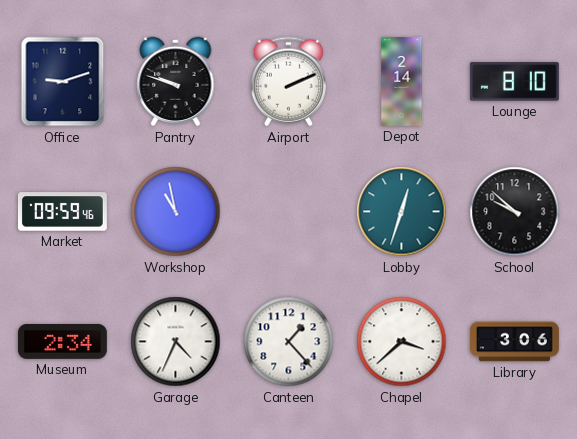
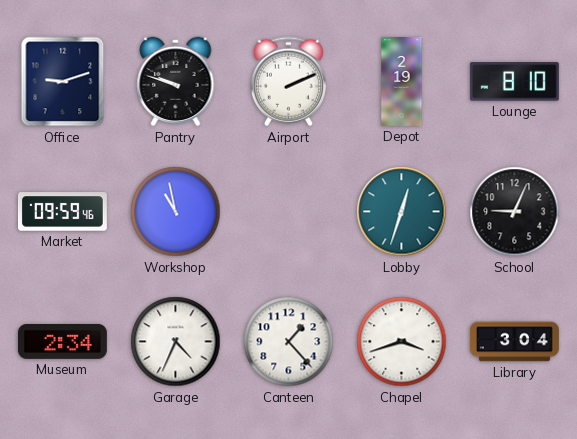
Depot: 2:14 -> 2:19 (402, 82)
School: 9:52 -> 9:04 (515, 212)
Chapel: 3:38 -> 3:42 (402, 342)
Library: 3:06 -> 3:04 (515, 342)
